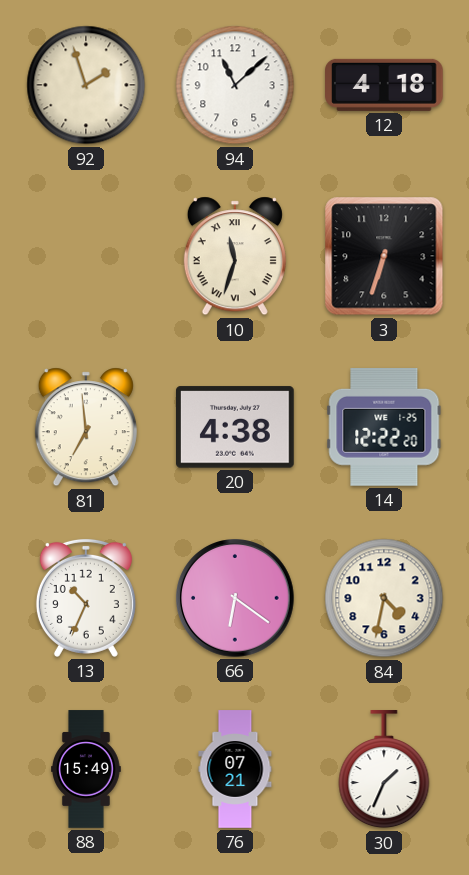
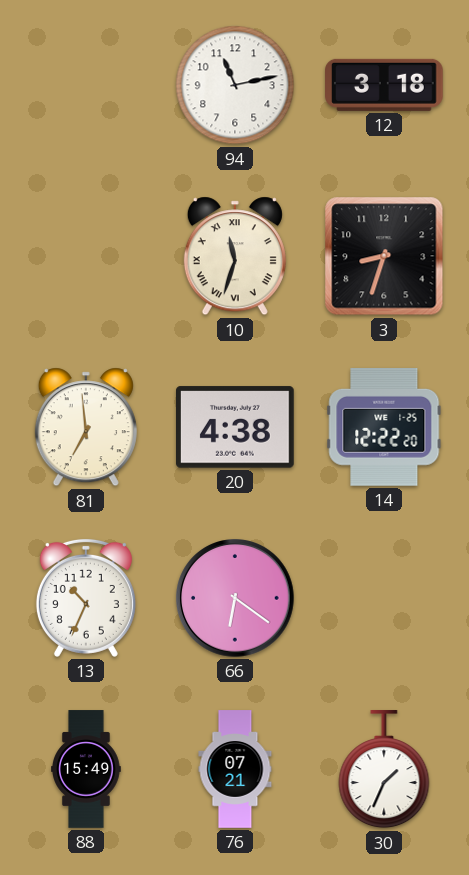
92: 1:57 -> none (86, 85)
94: 11:08 -> 11:13 (235, 85)
12: 4:18 -> 3:18 (384, 85)
3: 6:33 -> 8:33 (384, 256)
84: 4:32 -> none (384, 598)
